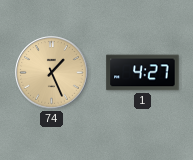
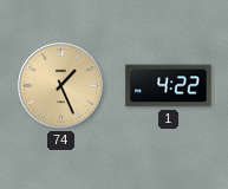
1: 4:27 -> 4:22 (169, 86)
